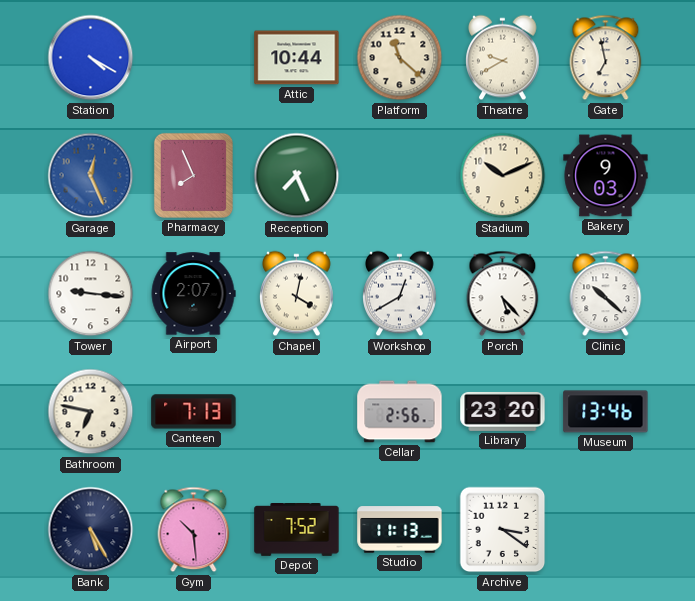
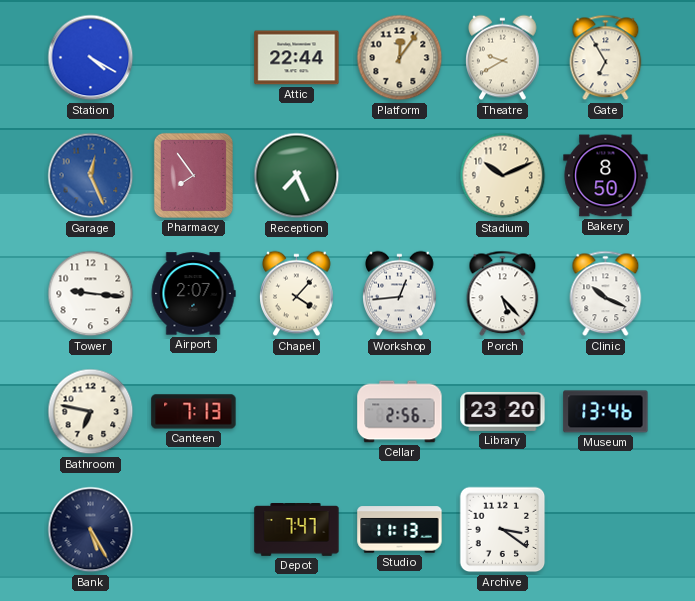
Attic: 10:44 -> 22:44 (297, 58)
Platform: 11:22 -> 12:06 (400, 58)
Gate: 6:58 -> 6:55 (606, 58)
Pharmacy: 7:56 -> 7:54 (193, 175)
Bakery: 9:03 -> 8:50 (606, 176)
Chapel: 4:02 -> 4:07 (297, 294)
Workshop: 12:40 -> 12:44 (400, 294)
Clinic: 10:22 -> 10:19 (606, 294)
Gym: 10:29 -> none (194, 530)
Depot: 7:52 -> 7:47 (297, 530)
